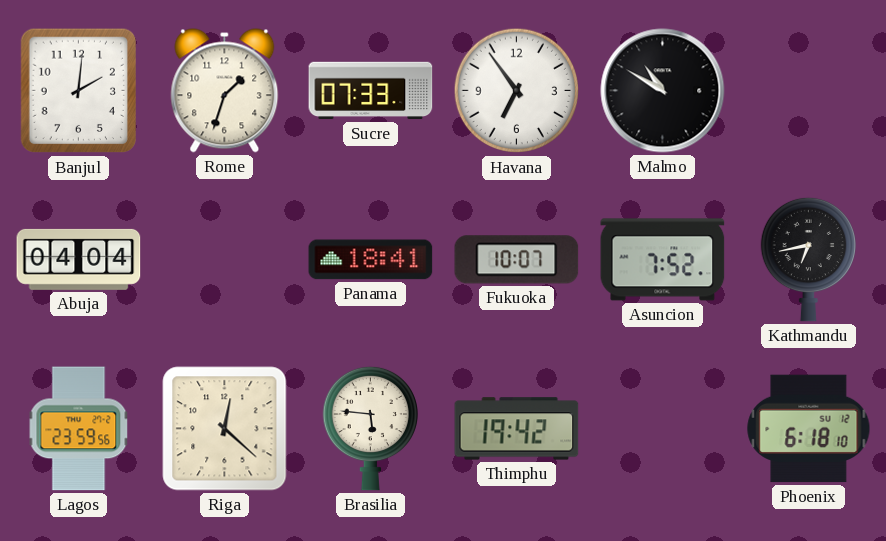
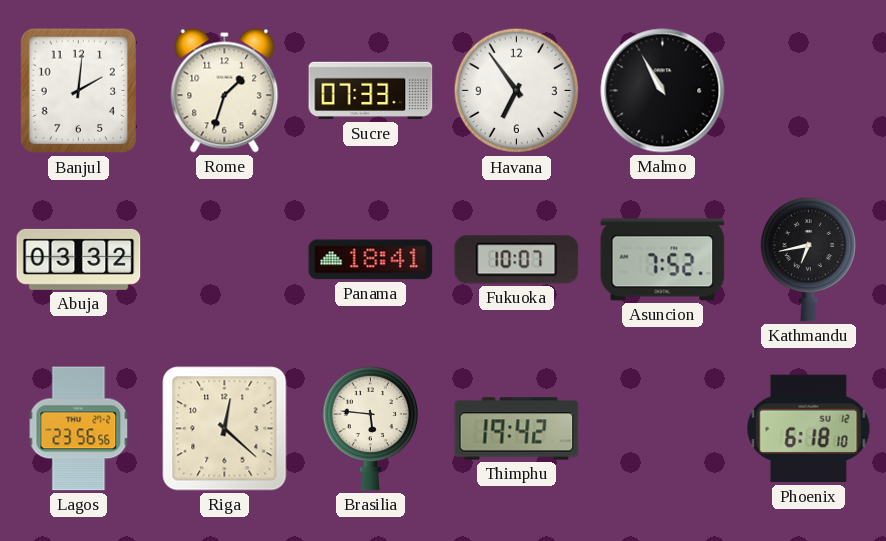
Malmo: 10:50 -> 10:55 (663, 91)
Abuja: 04:04 -> 03:32 (79, 259)
Lagos: 23:59 -> 23:56 (79, 429)
